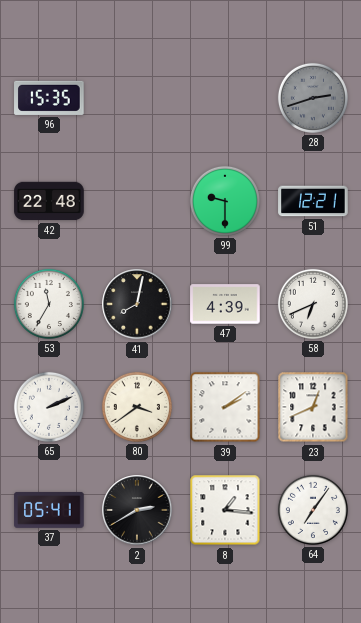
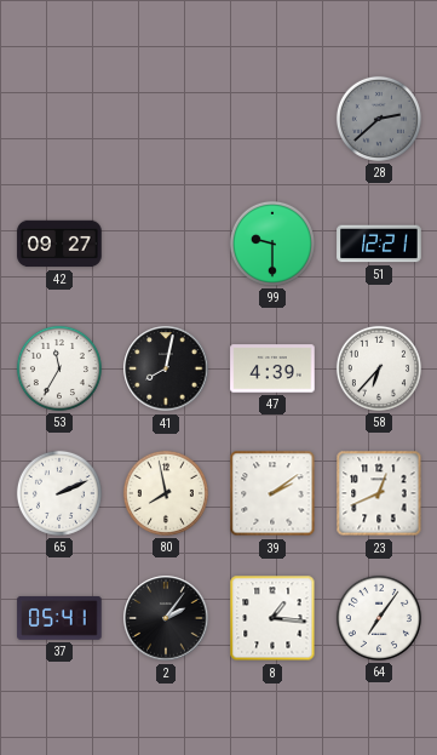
96: 15:35 -> none (49, 98)
28: 2:42 -> 2:38 (379, 119)
42: 22:48 -> 09:27 (59, 244)
58: 6:41 -> 6:37 (379, 368)
80: 3:39 -> 7:58 (166, 493)
2: 2:40 -> 2:06 (166, 618)
